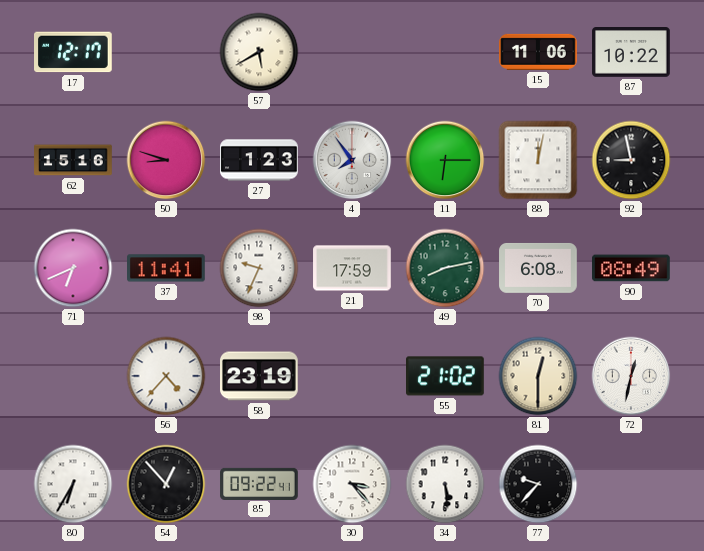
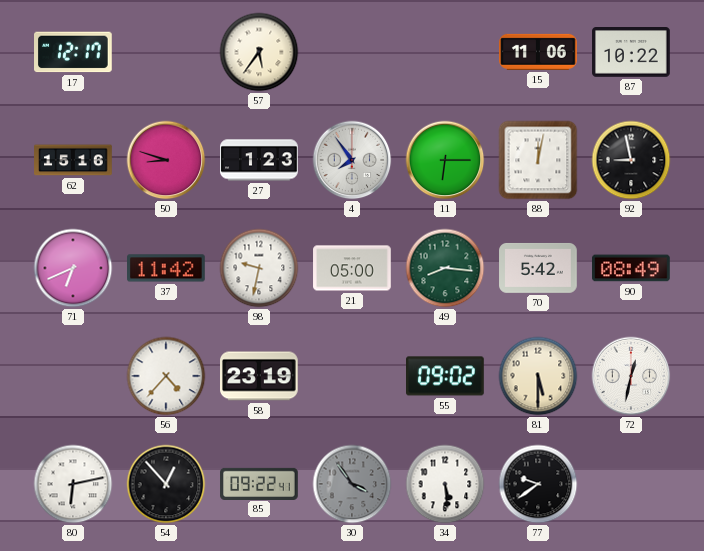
57: 5:40 -> 5:36 (259, 52)
37: 11:41 -> 11:42 (167, 268)
98: 9:34 -> 9:32 (259, 268)
21: 17:59 -> 05:00 (352, 268)
49: 8:13 -> 8:16 (445, 268)
70: 6:08 -> 5:42 (538, 268)
55: 21:02 -> 09:02 (446, 376)
81: 12:30 -> 5:30 (538, 376)
80: 6:35 -> 6:13 (73, 484)
30: 3:23 -> 3:54 (352, 484)
30 dial: white -> grey (352, 484)
77: 9:37 -> 9:39 (538, 484)
